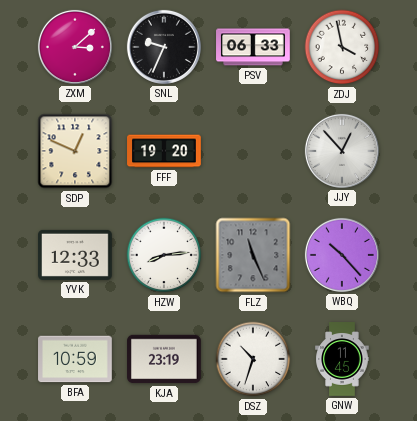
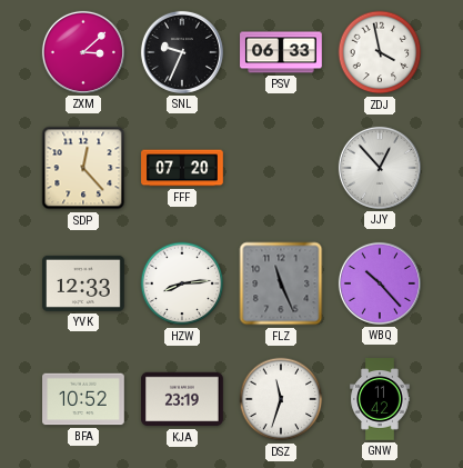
SDP: 12:49 -> 12:23 (83, 168)
FFF: 19:20 -> 07:20 (182, 168)
BFA: 10:59 -> 10:52 (83, 399)
DSZ: 10:33 -> 11:33 (281, 399)
GNW: 11:45 -> 11:42 (380, 399)
